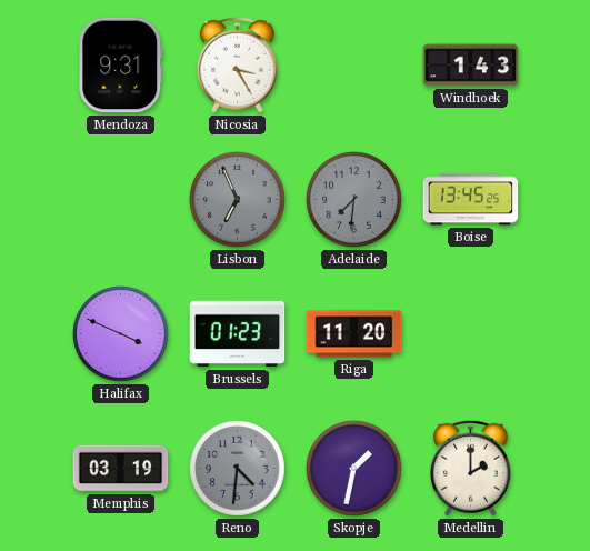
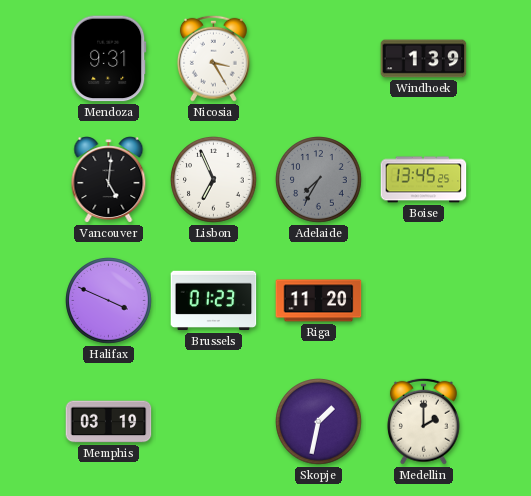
Windhoek: 1:43 -> 1:39 (424, 59)
Vancouver: none -> 5:01 (109, 180)
Lisbon dial: grey -> white (214, 180)
Adelaide: 7:31 -> 7:35 (319, 180)
Reno: 4:31 -> none (238, 469)
